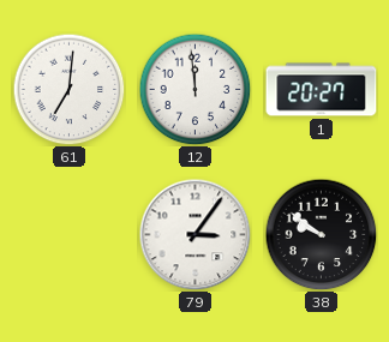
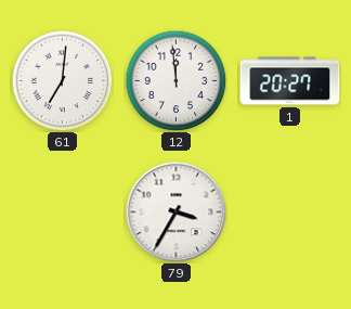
79: 3:06 -> 3:35 (175, 211)
38: 9:51 -> none (321, 234)
